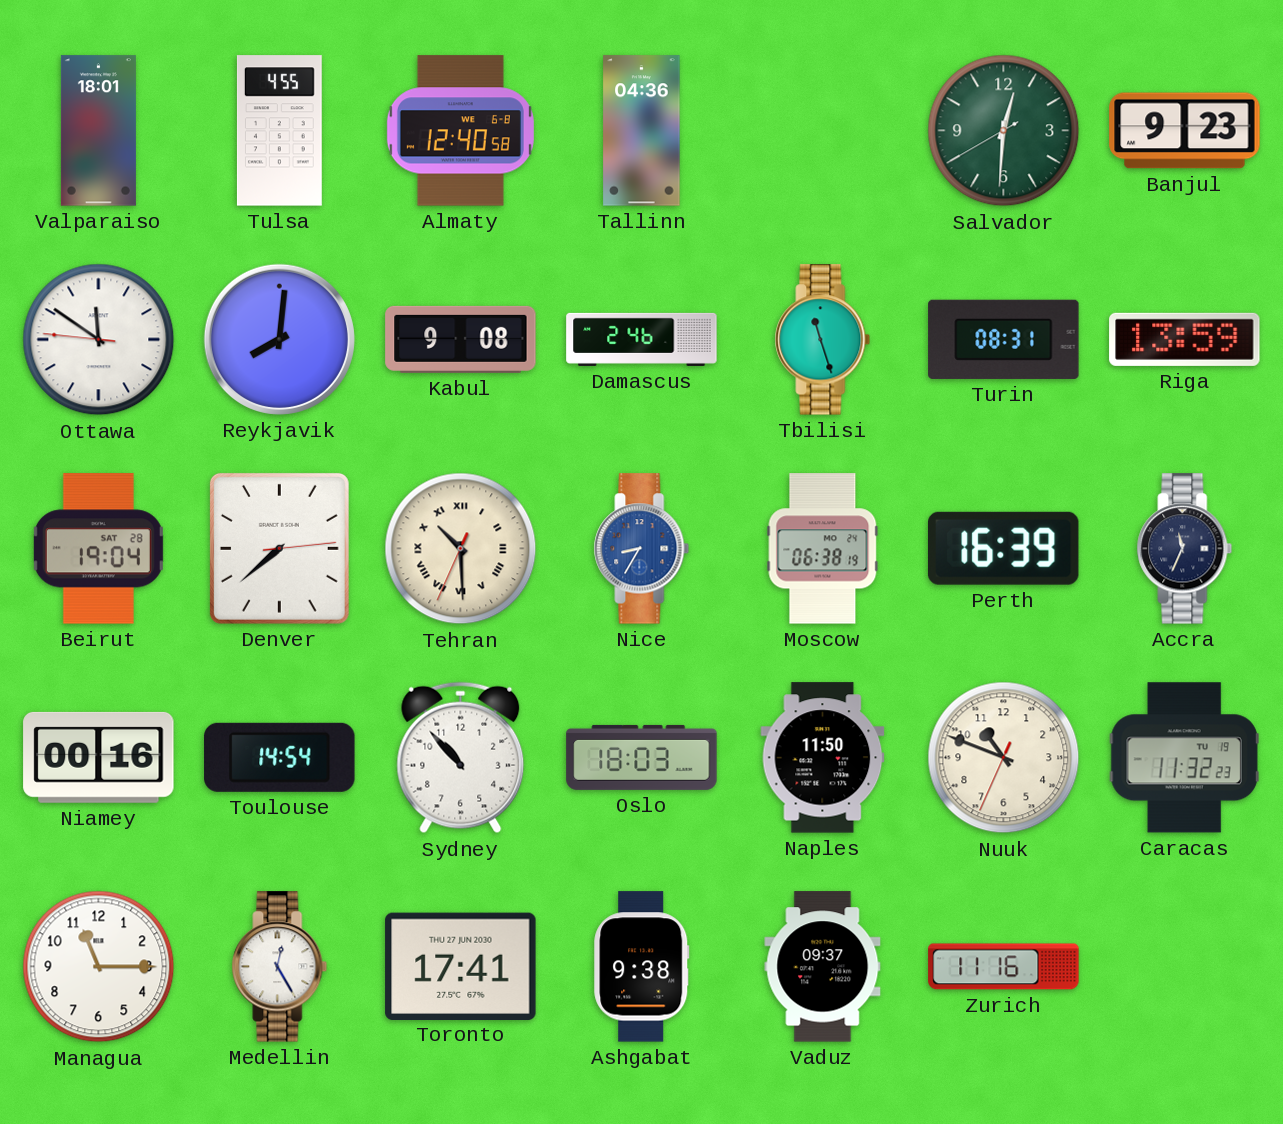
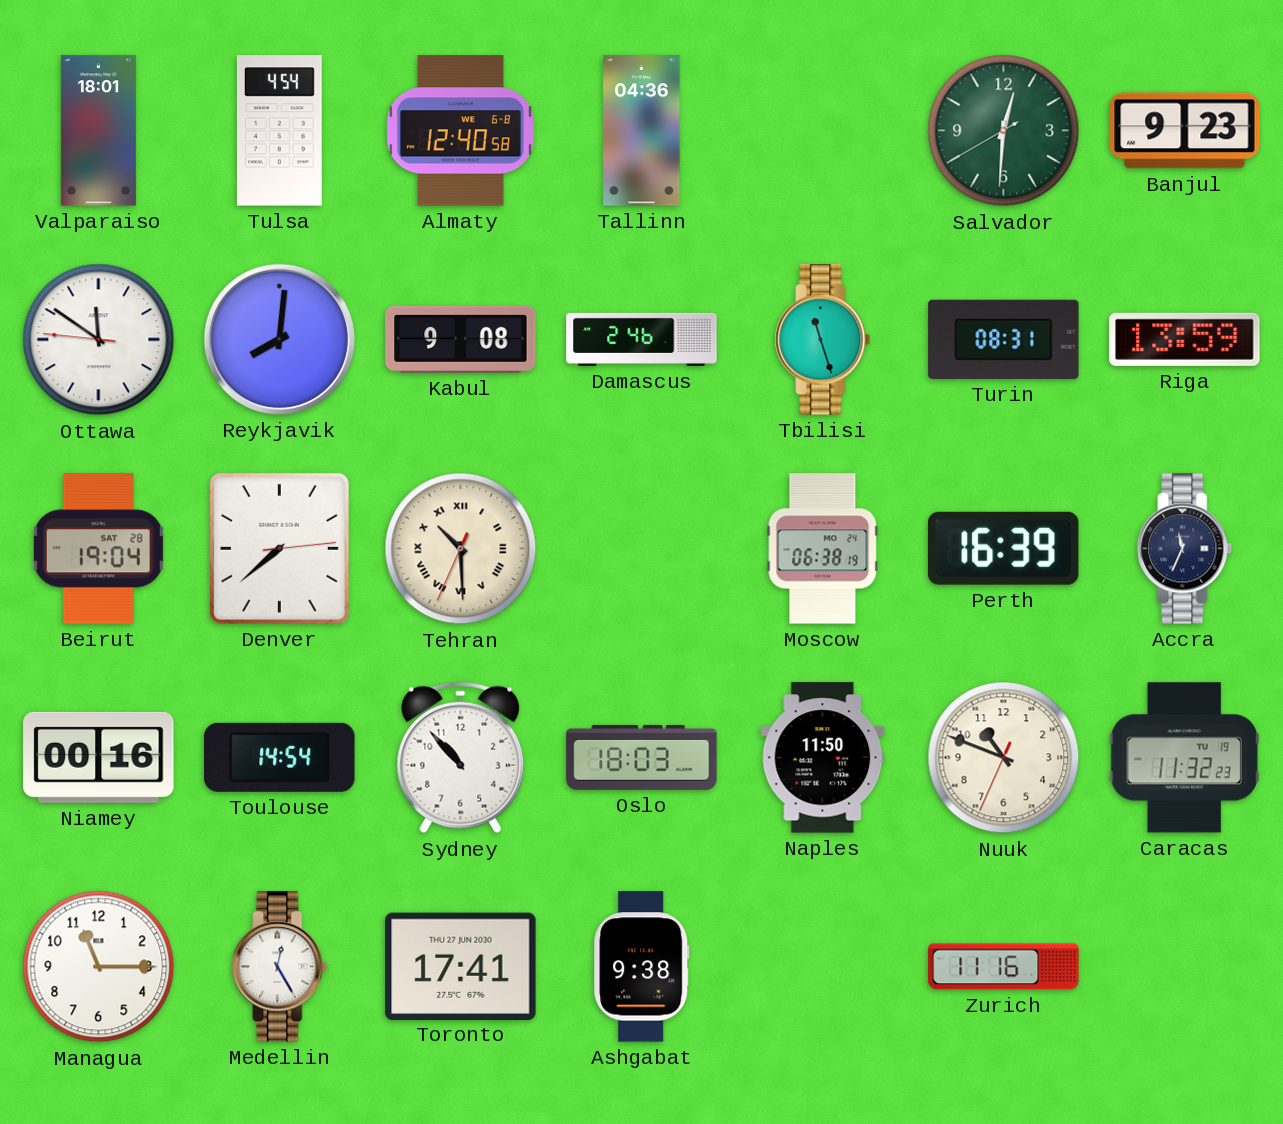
Tulsa: 4:55 -> 4:54 (279, 131)
Nice: 8:35 -> none (642, 549)
Vaduz: 09:37 -> none (823, 967)
